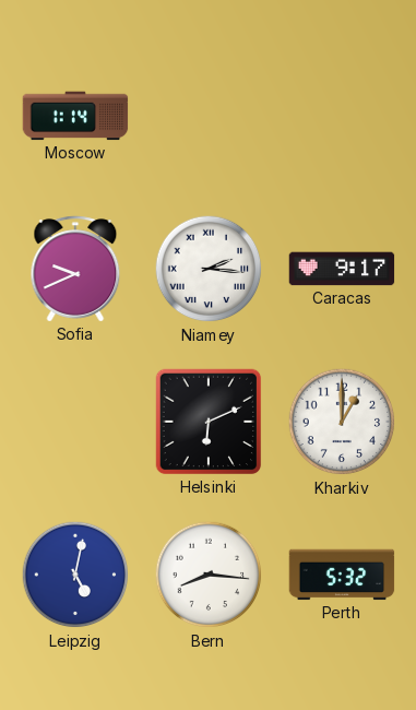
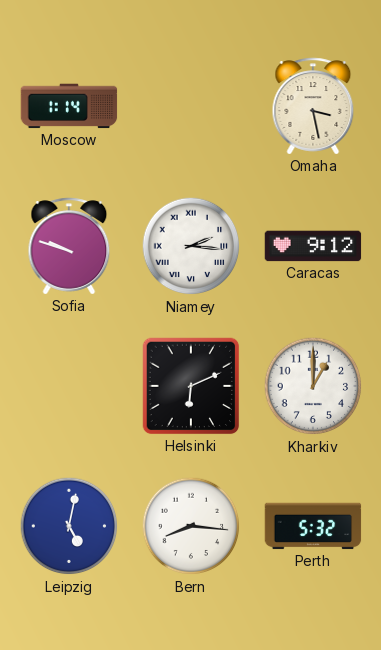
Omaha: none -> 3:28 (313, 106)
Sofia: 9:41 -> 9:48 (69, 246)
Caracas: 9:17 -> 9:12 (313, 246)
